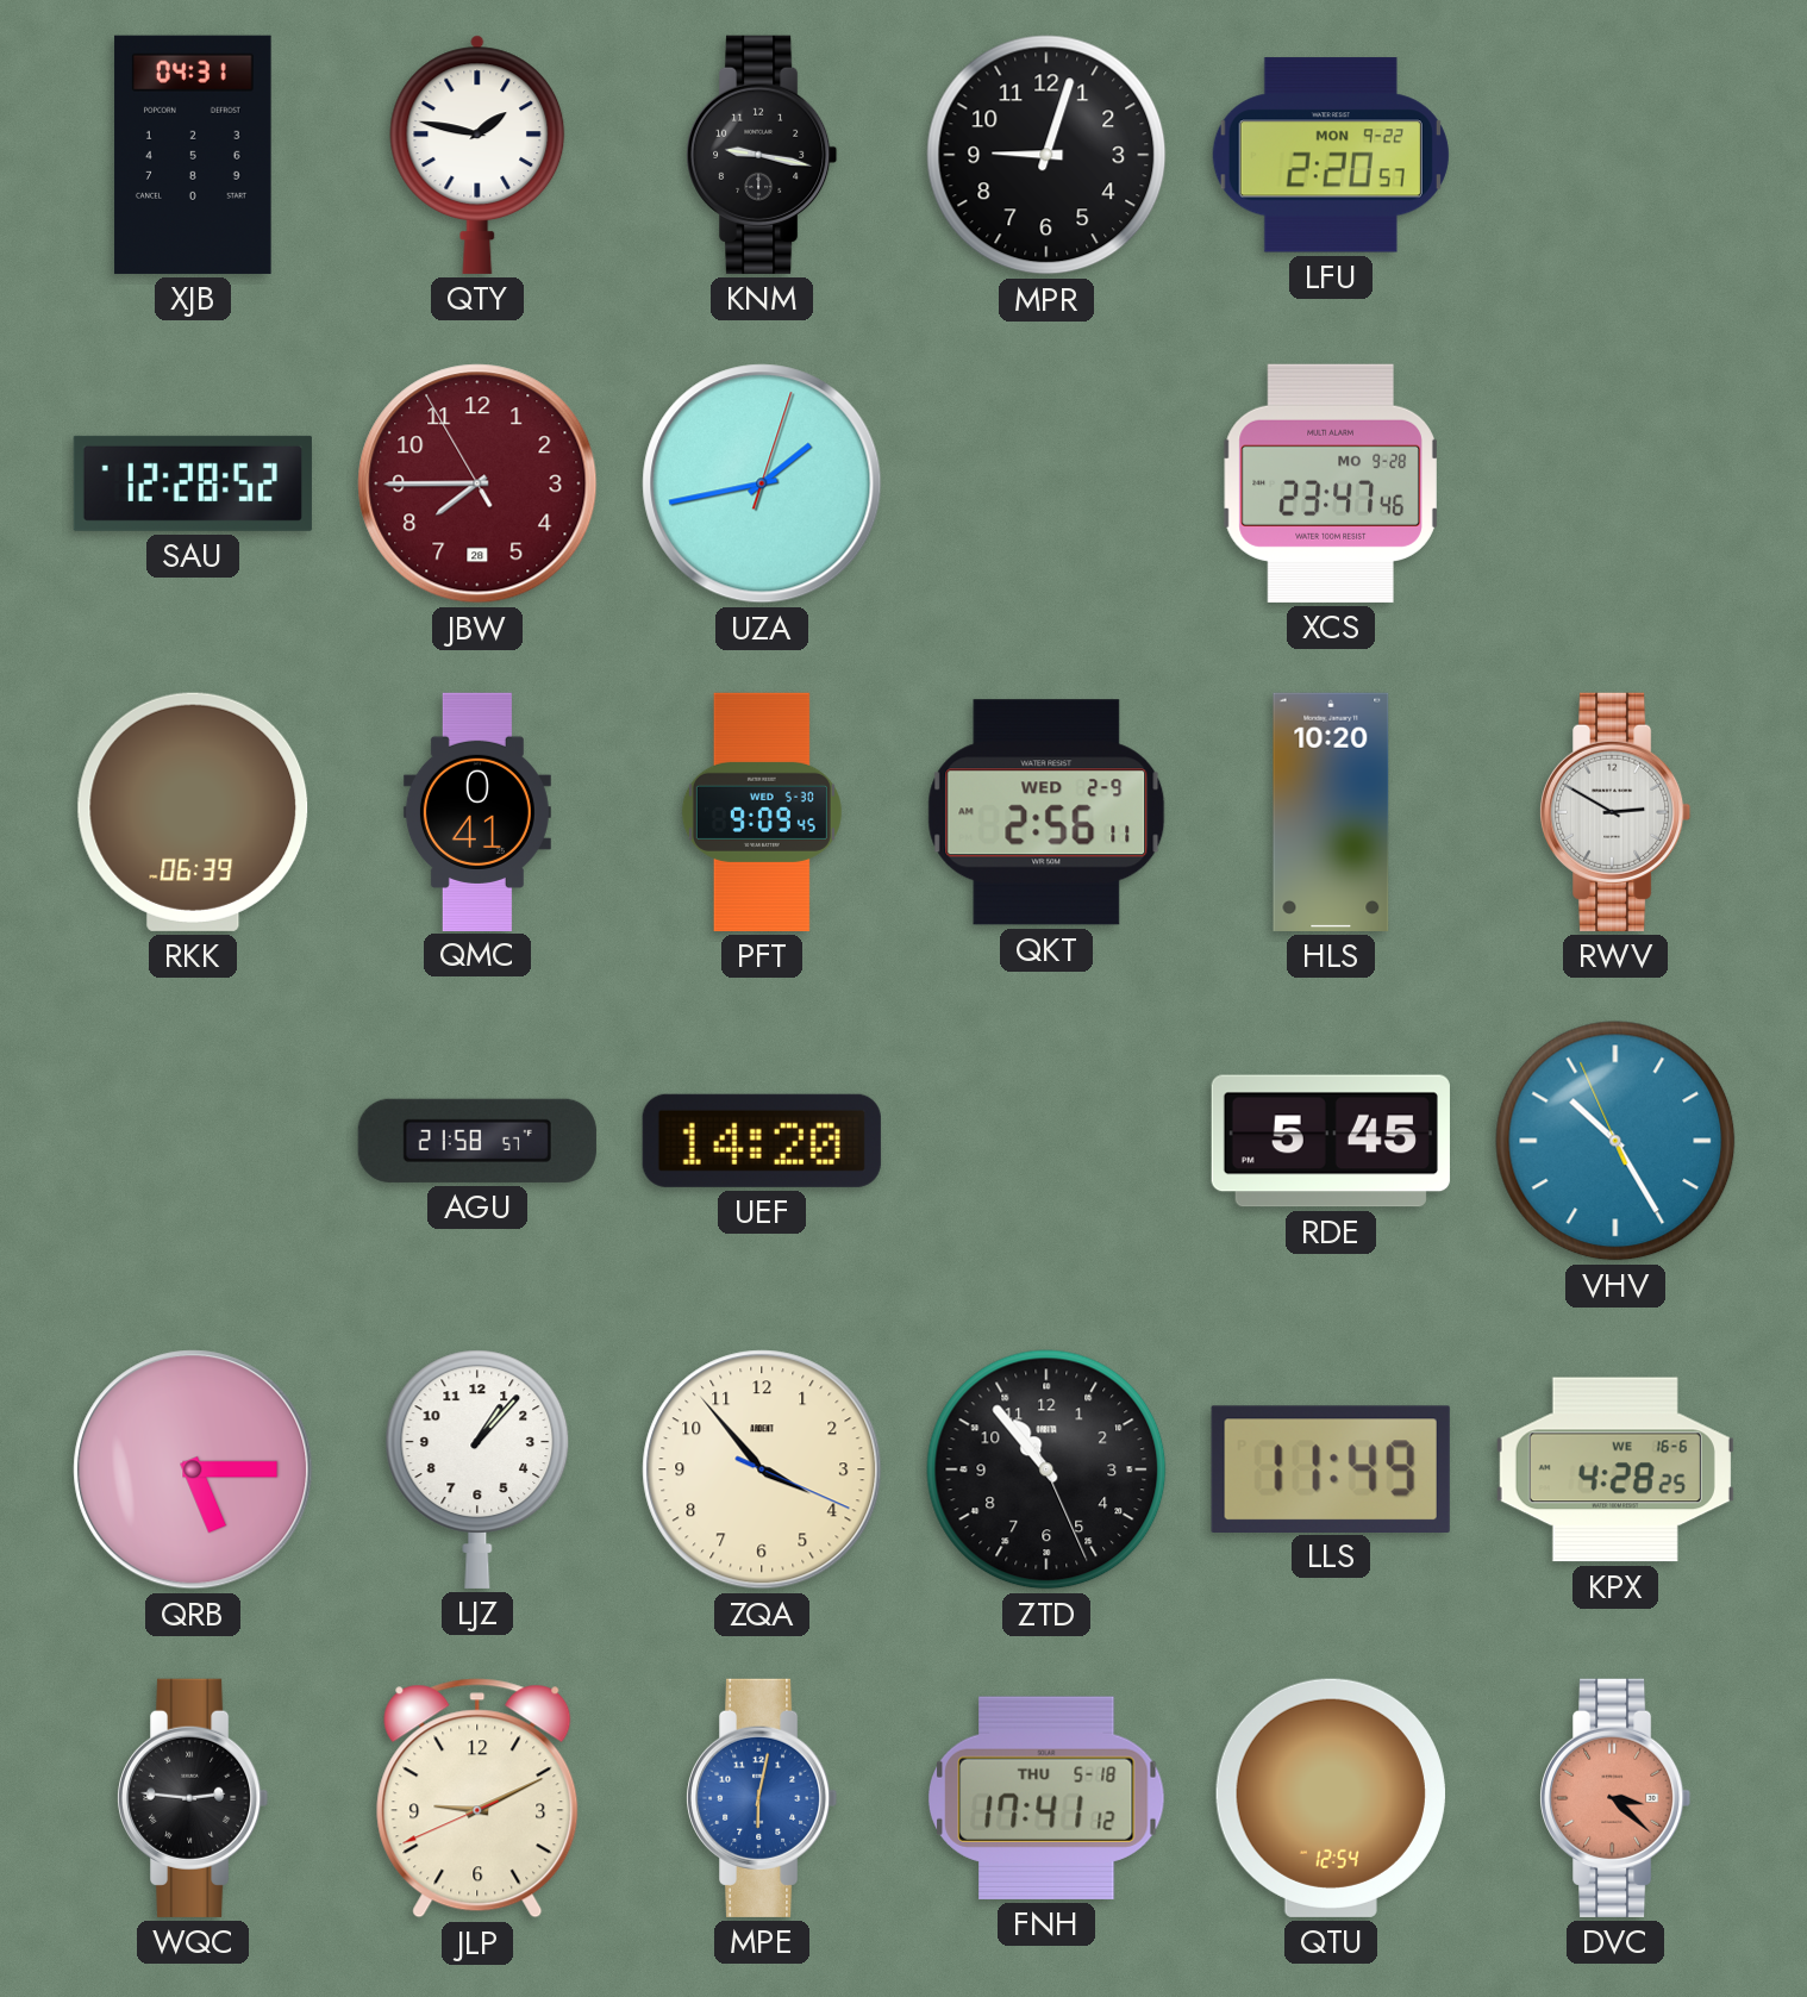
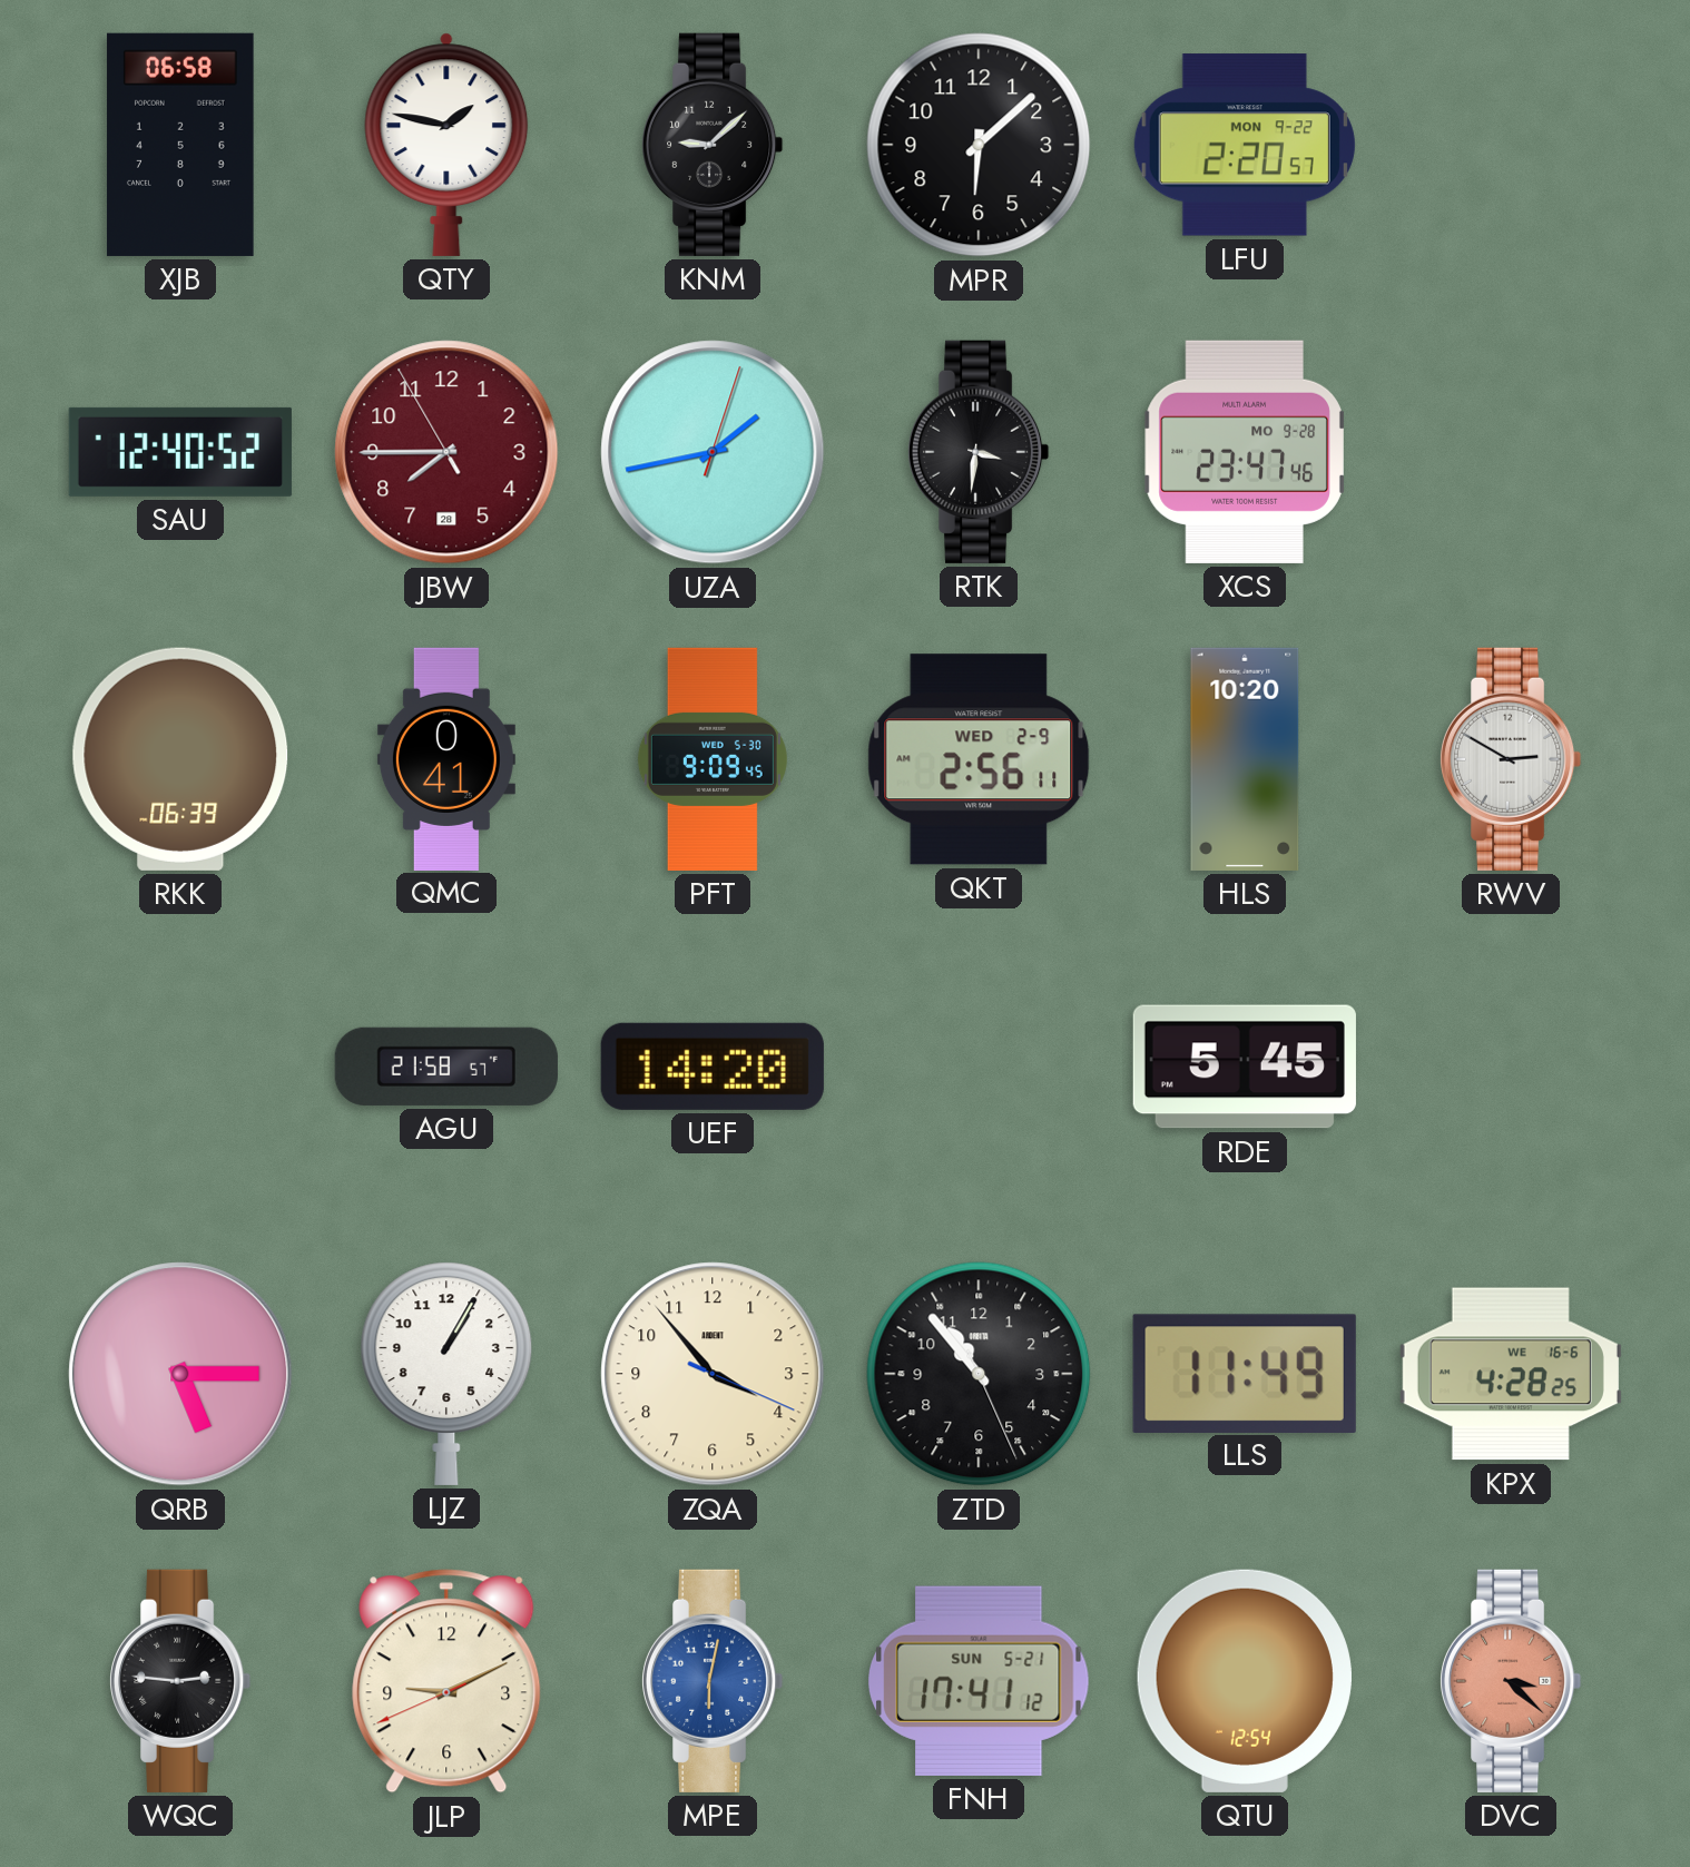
XJB: 04:31 -> 06:58 (180, 145)
KNM: 9:17 -> 9:08 (714, 145)
MPR: 9:03 -> 6:08 (979, 145)
SAU: 12:28 -> 12:40 (180, 452)
RTK: none -> 3:31 (980, 452)
VHV: 10:24 -> none (1615, 1141)
LJZ: 1:07 -> 1:05 (446, 1374)
FNH date: THU 5-18 -> SUN 5-21 (980, 1681)
